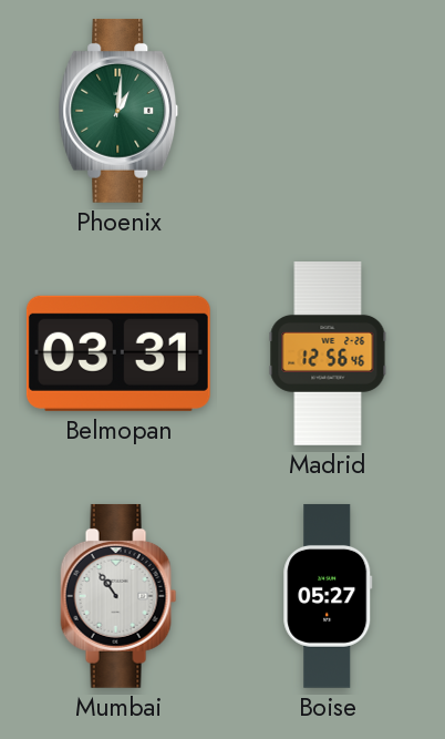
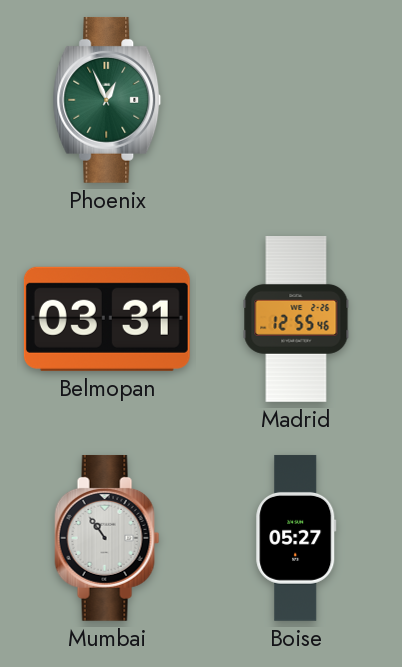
Phoenix: 1:01 -> 12:56 (107, 100)
Madrid: 12:56 -> 12:55 (296, 320)
